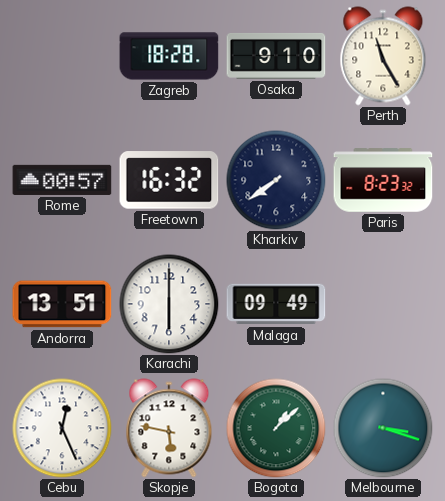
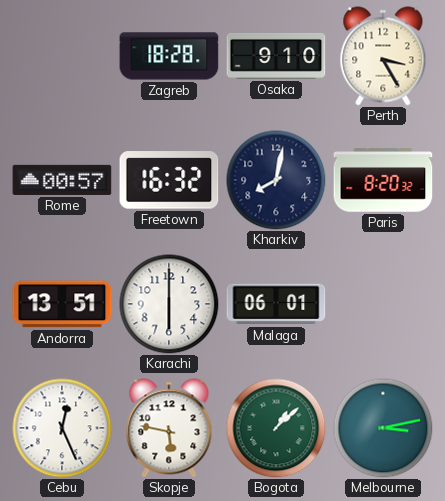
Perth: 11:25 -> 3:25 (383, 56)
Kharkiv: 7:39 -> 8:02 (276, 180)
Paris: 8:23 -> 8:20 (383, 180)
Malaga: 09:49 -> 06:01 (276, 304)
Melbourne: 3:18 -> 3:13 (383, 428)
